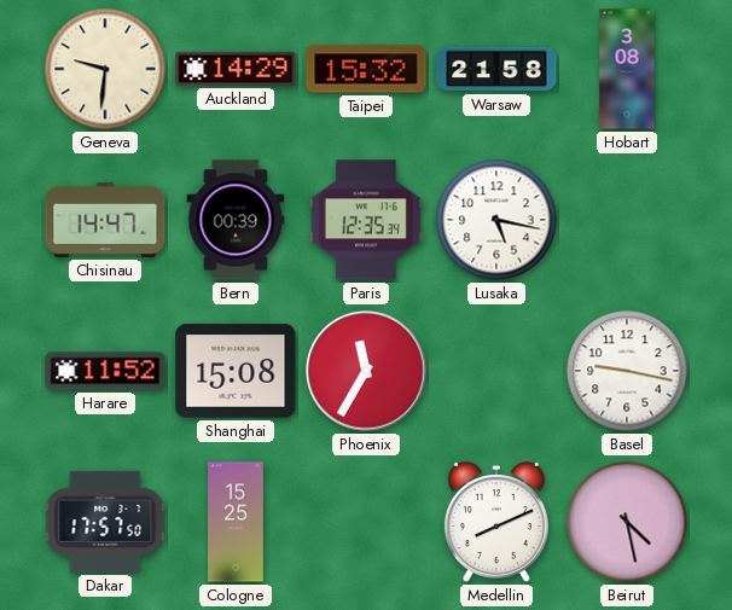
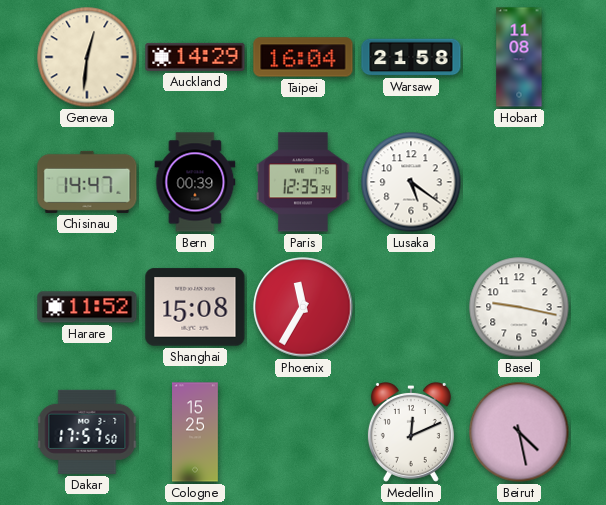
Geneva: 9:31 -> 12:31 (87, 57)
Taipei: 15:32 -> 16:04 (303, 57)
Hobart: 3:08 -> 11:08 (519, 57)
Lusaka: 5:17 -> 5:21 (411, 182)
Medellin: 8:11 -> 12:11 (411, 433)
